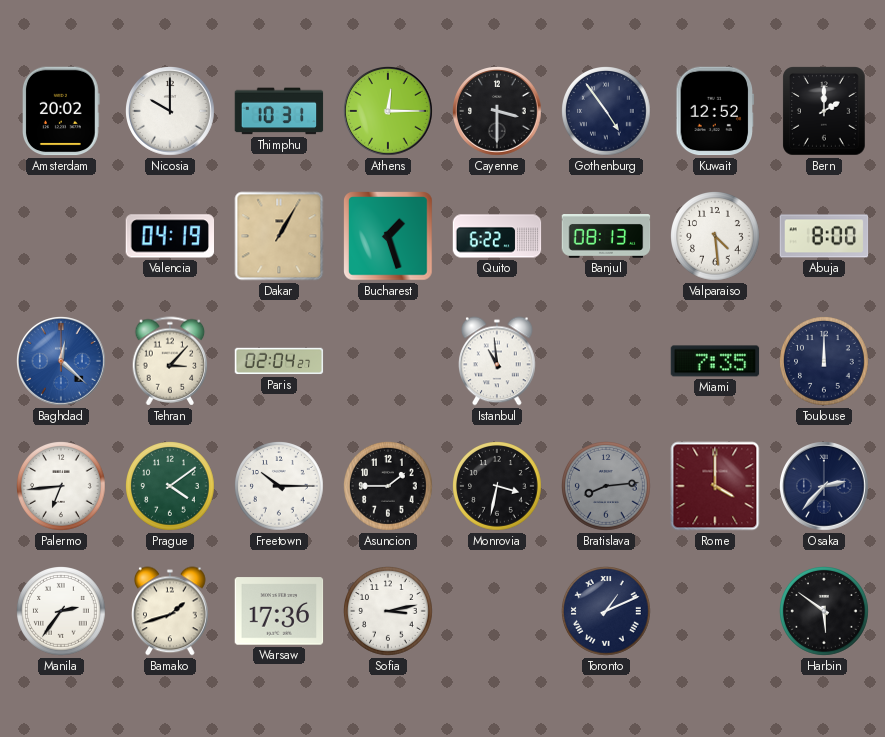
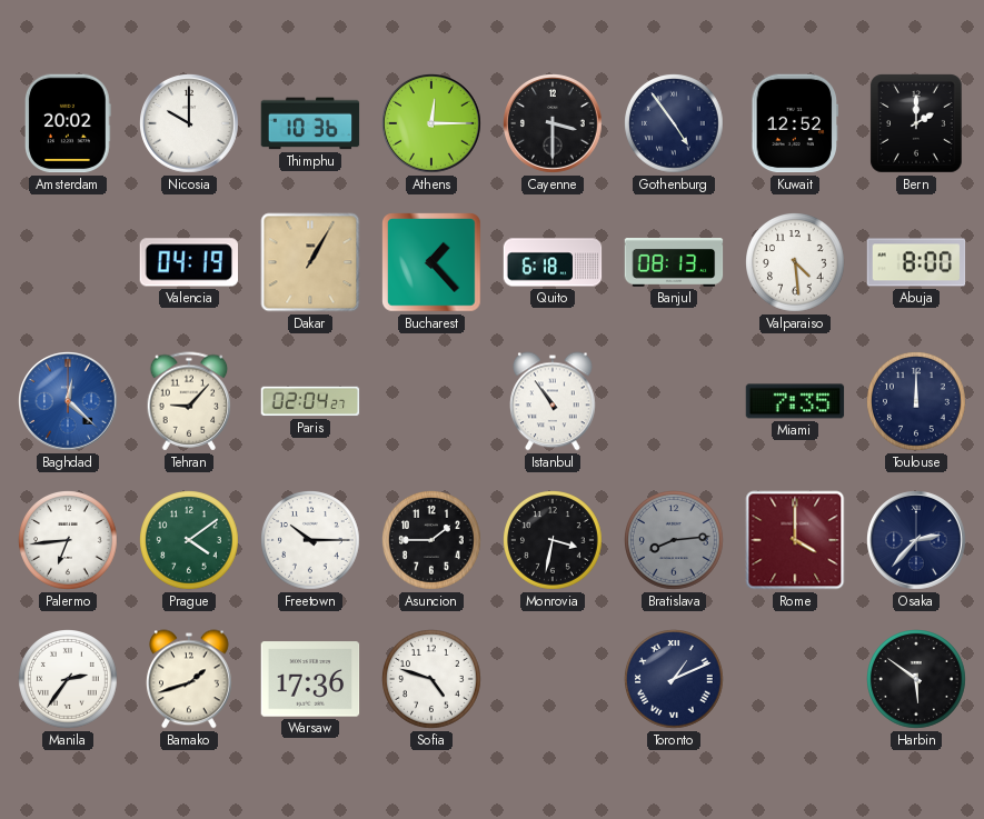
Thimphu: 10:31 -> 10:36 (310, 123)
Bucharest: 1:27 -> 1:23 (431, 262)
Quito: 6:22 -> 6:18 (553, 262)
Tehran: 3:07 -> 9:07 (189, 401)
Istanbul: 10:59 -> 10:54 (554, 401)
Sofia: 3:13 -> 4:48 (433, 680)
